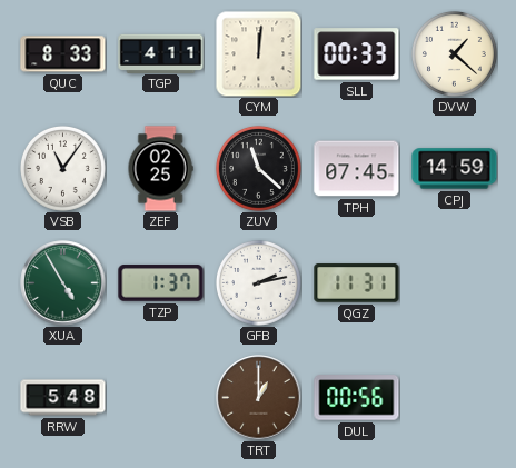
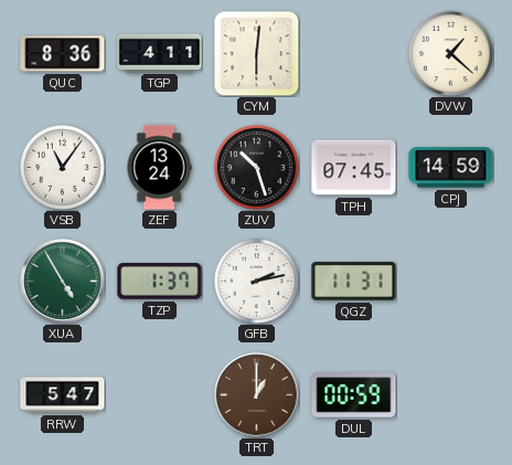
QUC: 8:33 -> 8:36 (63, 54)
CYM: 12:01 -> 6:01 (256, 53)
SLL: 00:33 -> none (357, 54)
ZEF: 02:25 -> 13:24 (159, 168)
ZUV: 11:22 -> 10:27 (256, 167)
RRW: 5:48 -> 5:47 (63, 395)
DUL: 00:56 -> 00:59 (354, 395)
